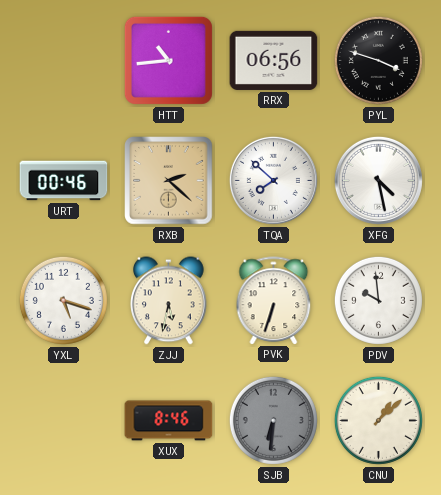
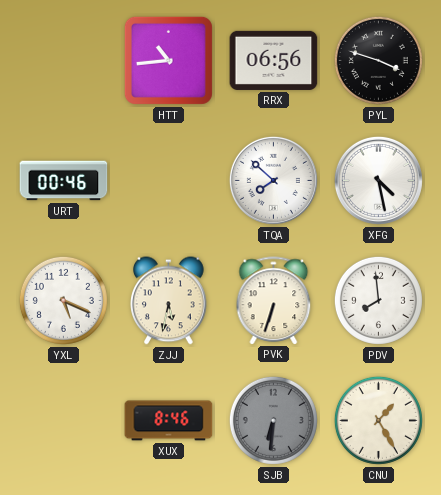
RXB: 2:22 -> none (169, 181)
YXL: 5:18 -> 5:19 (63, 300)
PDV: 9:59 -> 7:59 (378, 300)
CNU: 1:08 -> 1:25 (378, 420)
